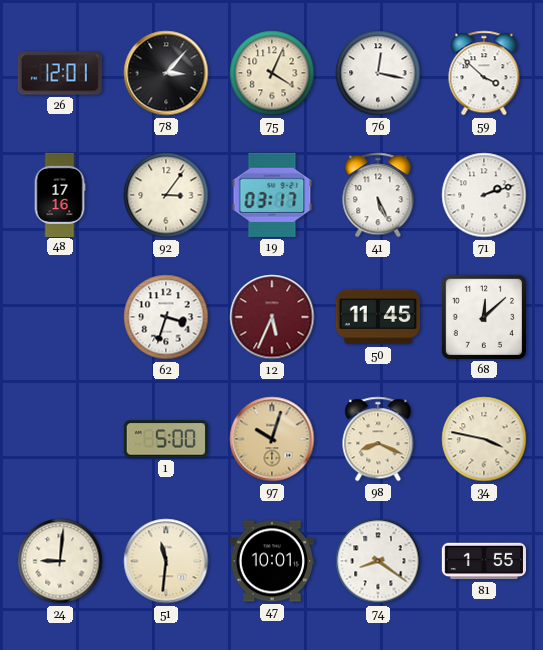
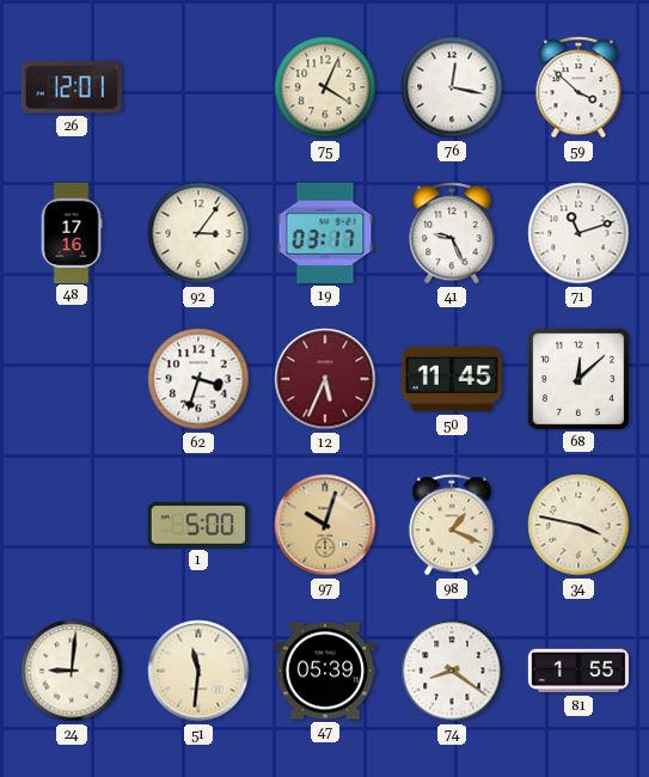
78: 3:07 -> none (166, 73)
41: 5:26 -> 9:26 (452, 233)
71: 2:12 -> 11:12 (578, 233)
98: 8:19 -> 1:19 (452, 525)
47: 10:01 -> 05:39 (325, 671)
